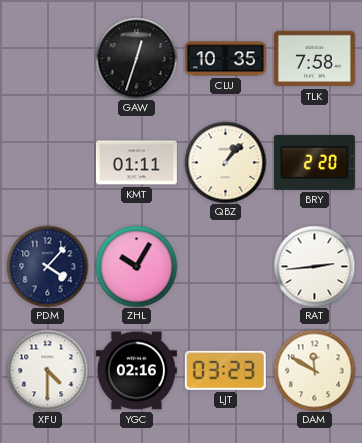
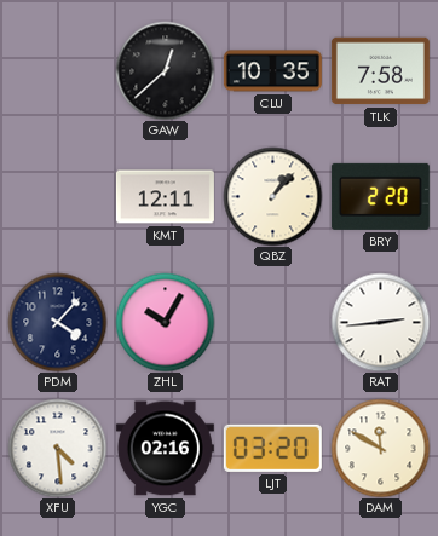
GAW: 12:33 -> 12:38 (165, 70)
KMT: 01:11 -> 12:11 (165, 197)
XFU: 4:30 -> 4:29 (57, 448)
LJT: 03:23 -> 03:20 (272, 448)
